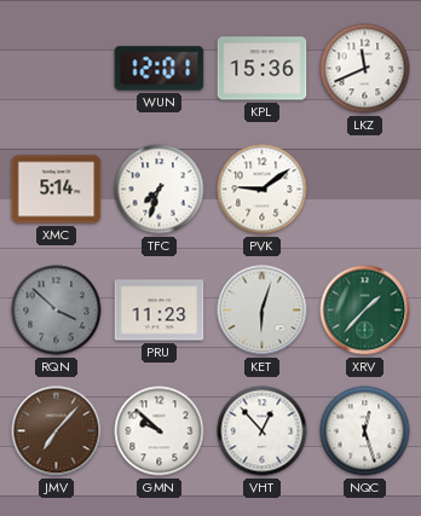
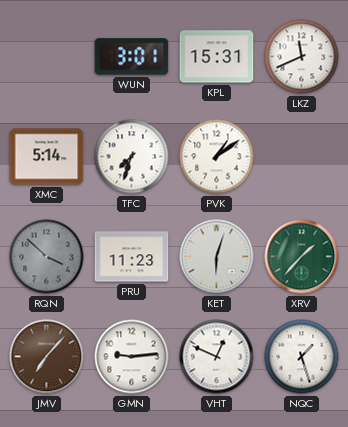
WUN: 12:01 -> 3:01 (132, 57)
KPL: 15:36 -> 15:31 (217, 57)
PVK: 9:09 -> 1:09 (217, 157)
GMN: 9:52 -> 9:14 (132, 357)
VHT: 12:53 -> 12:49 (217, 357)
NQC: 12:27 -> 1:27 (302, 357)
